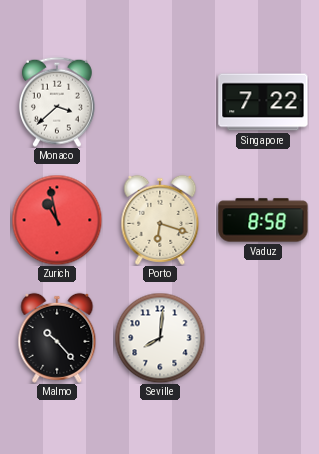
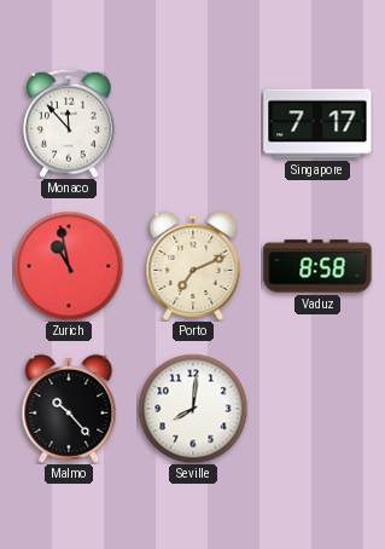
Monaco: 3:38 -> 11:53 (69, 123)
Singapore: 7:22 -> 7:17 (317, 123)
Porto: 6:18 -> 7:11 (193, 266)
